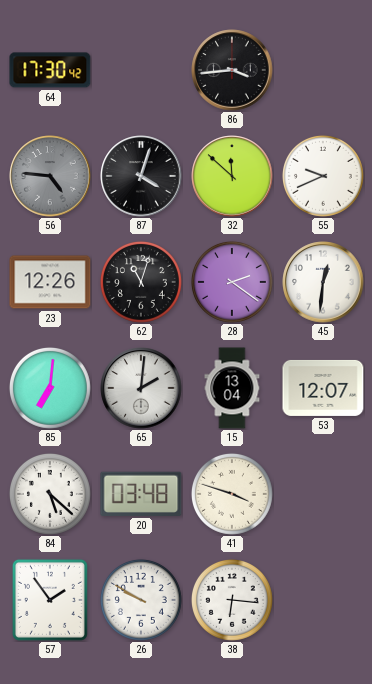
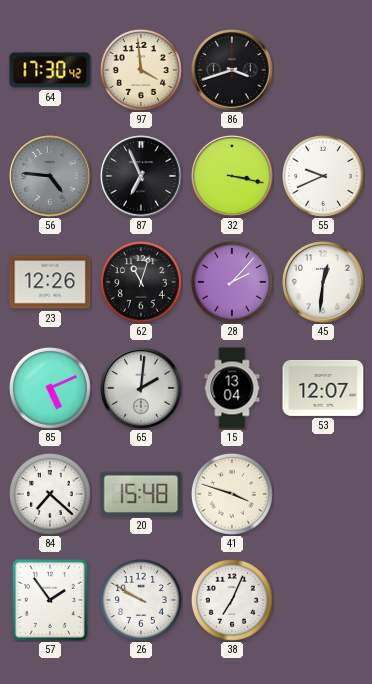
97: none -> 3:59 (141, 70)
86: 3:44 -> 3:42 (232, 70)
87: 4:03 -> 6:56 (141, 176)
32: 11:52 -> 3:17 (232, 176)
28: 2:21 -> 2:07 (232, 282)
85: 7:01 -> 5:11 (50, 388)
84: 5:22 -> 7:22 (50, 494)
20: 03:48 -> 15:48 (141, 494)
38: 6:16 -> 7:04 (232, 600)
